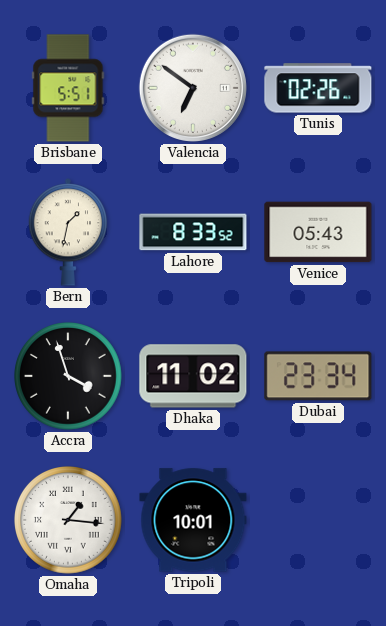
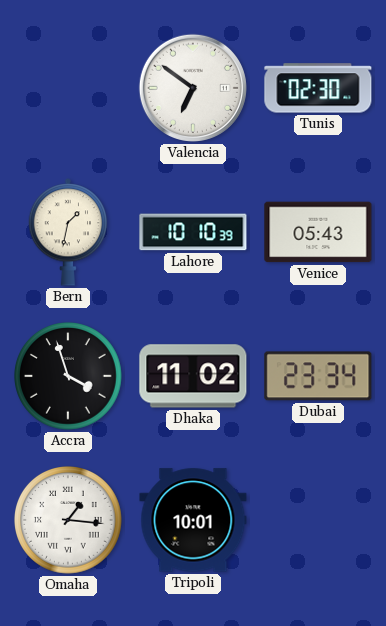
Brisbane: 5:51 -> none (68, 88)
Tunis: 02:26 -> 02:30 (318, 88)
Lahore: 8:33 -> 10:10 (193, 232)
